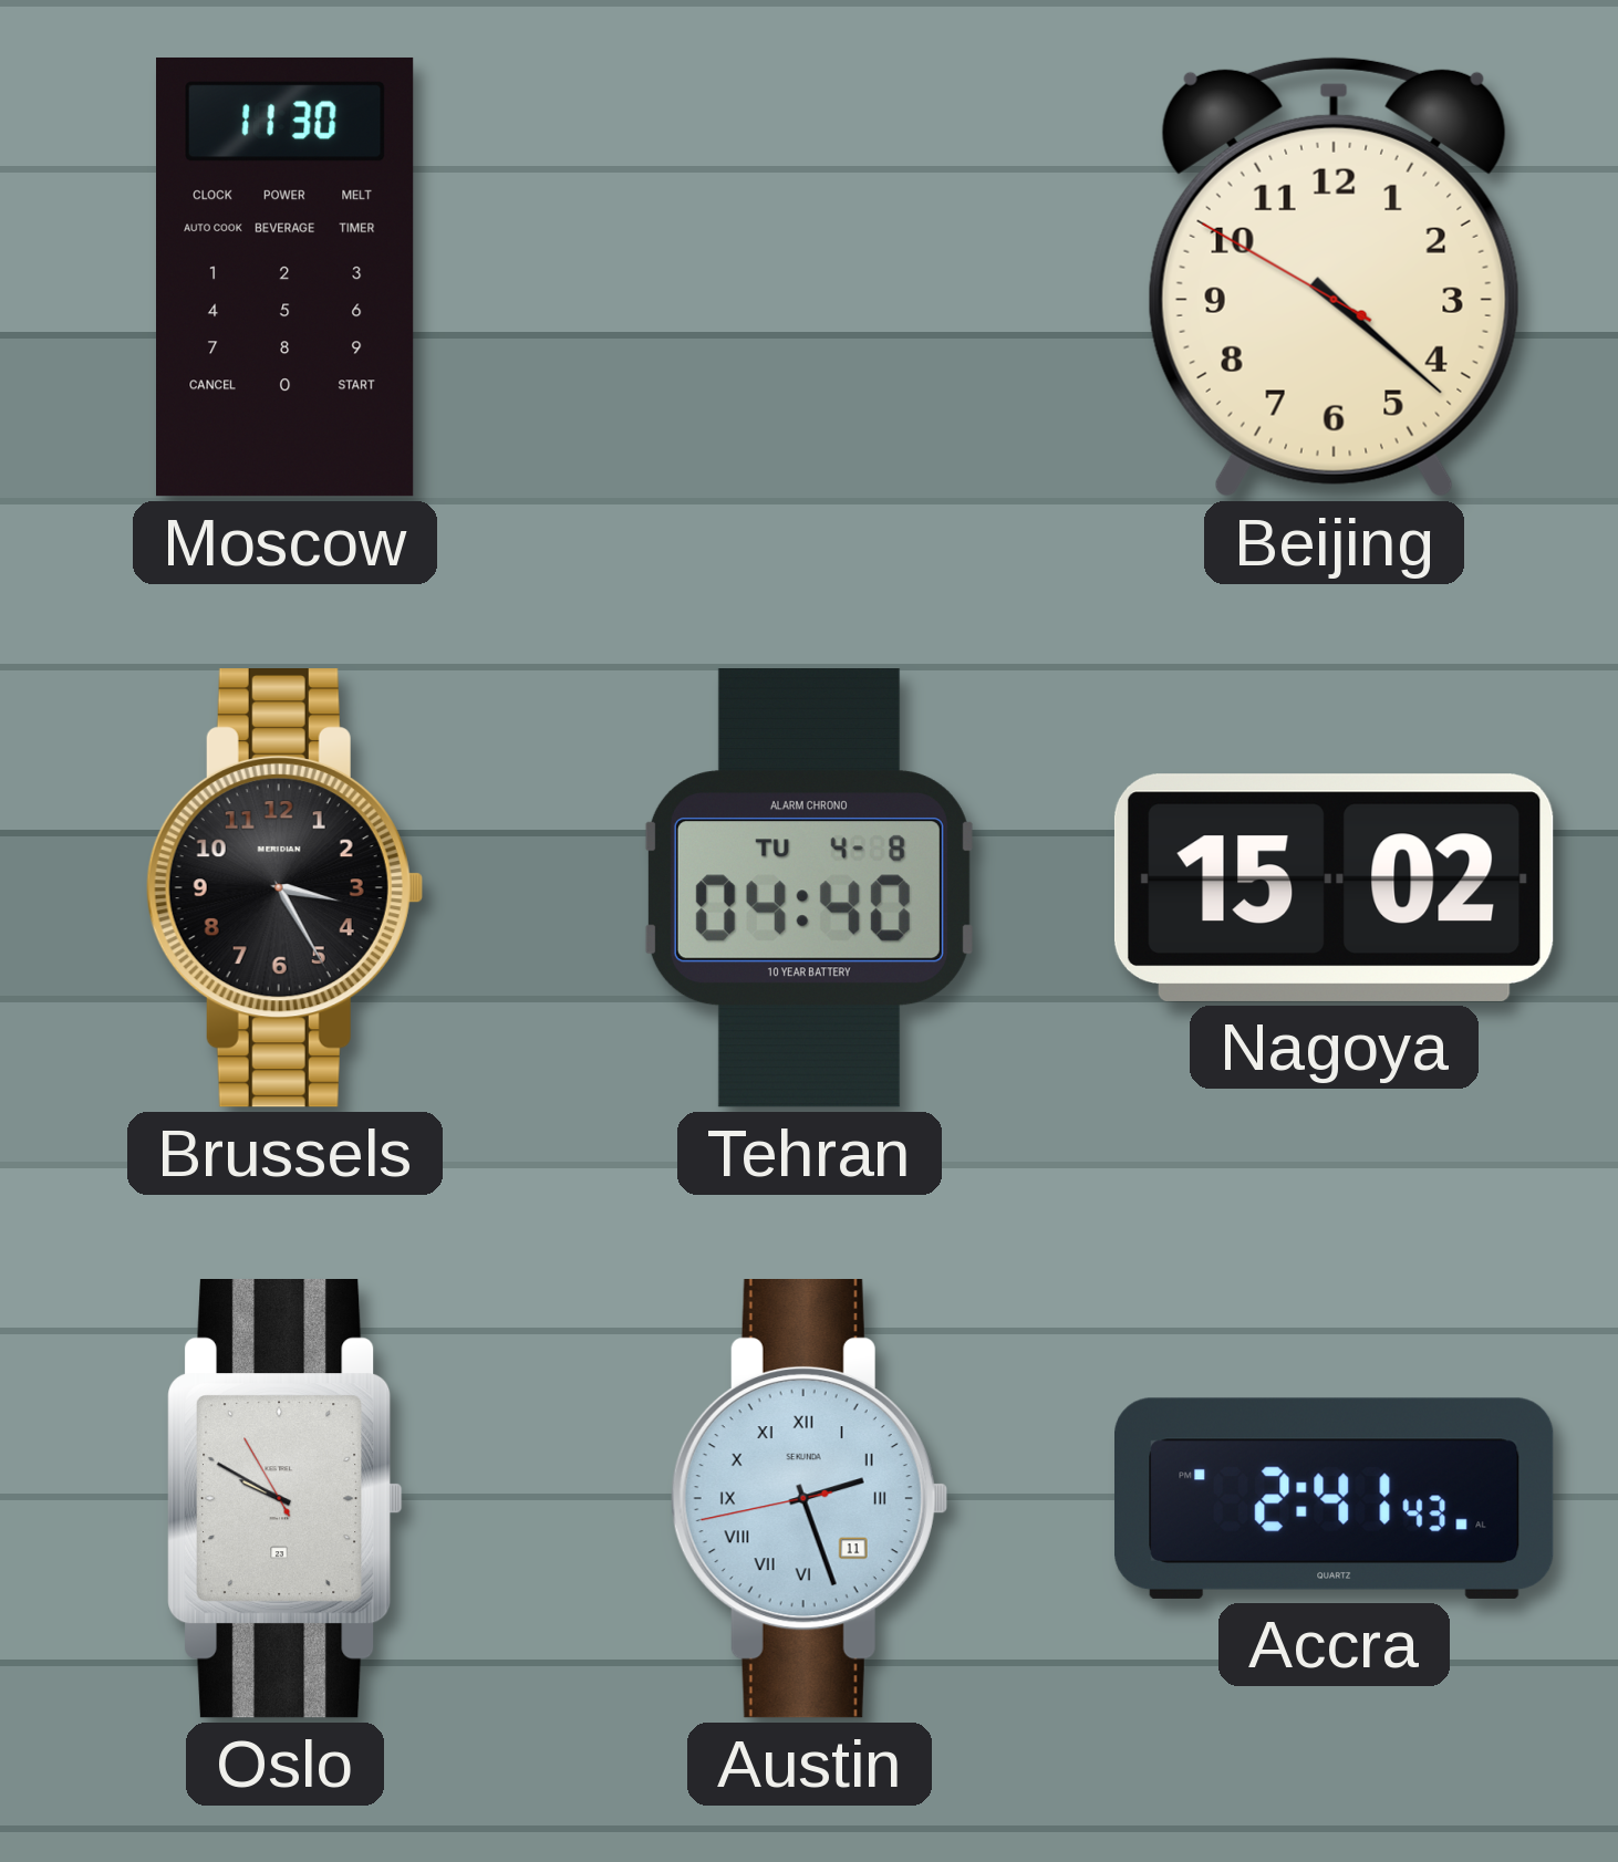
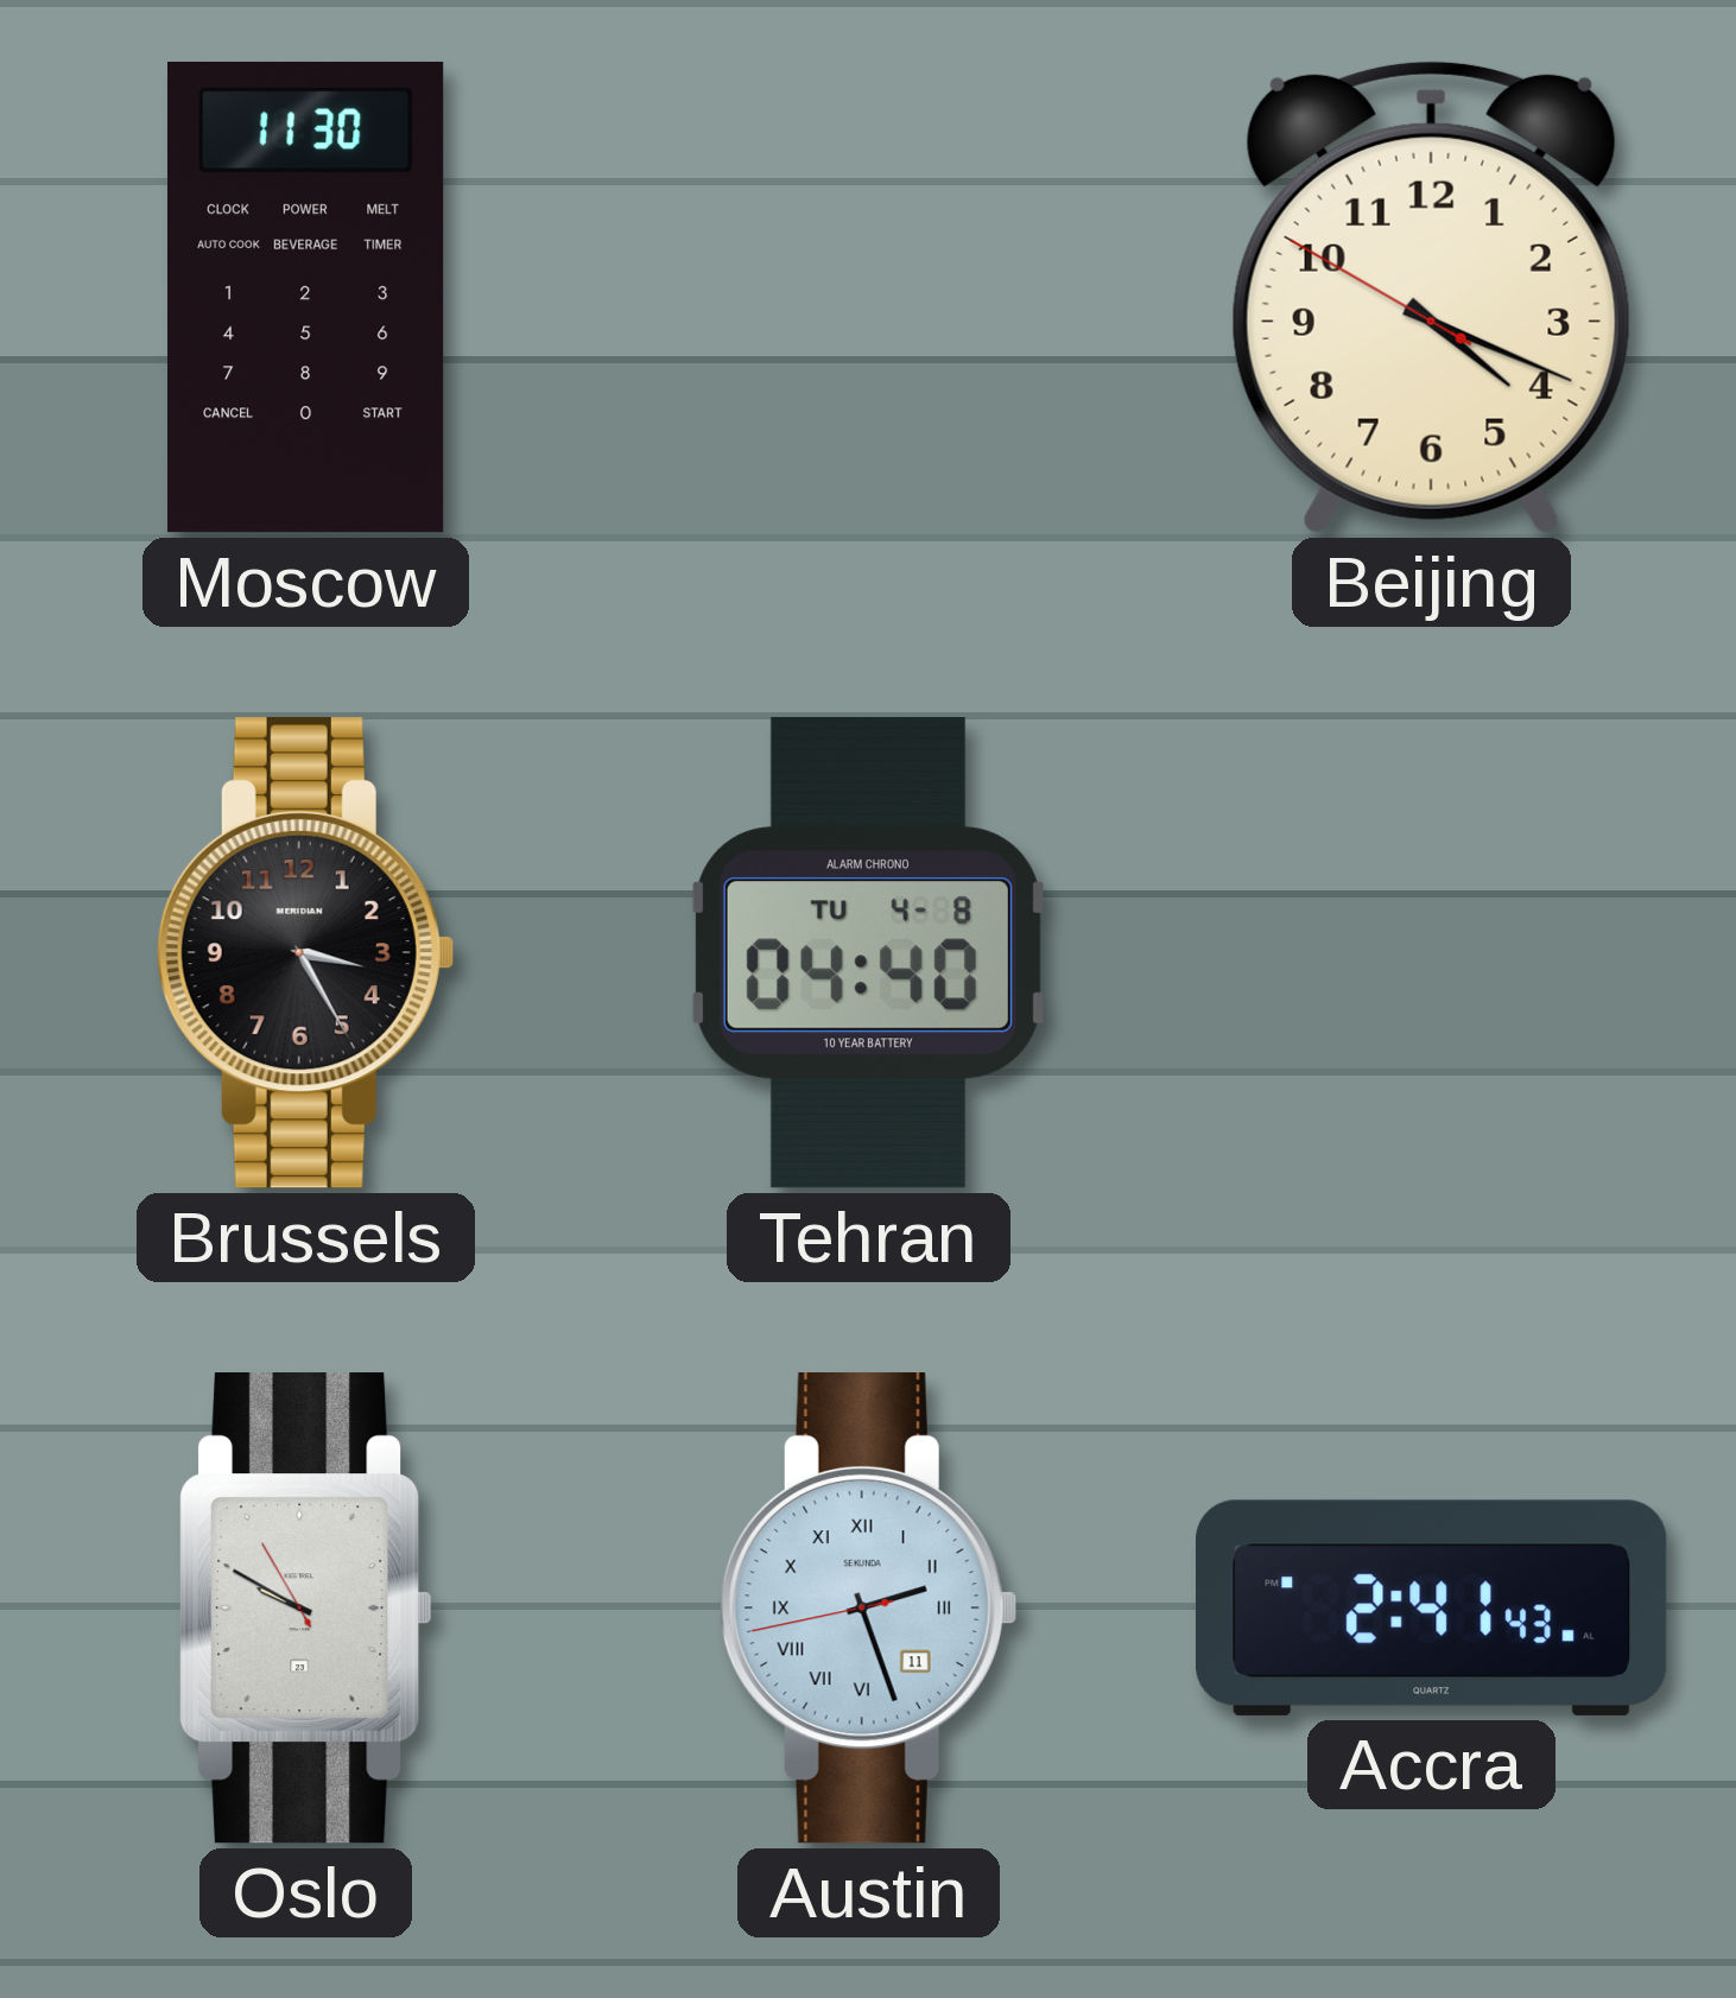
Beijing: 4:21 -> 4:18 (1431, 297)
Nagoya: 15:02 -> none (1334, 887)
